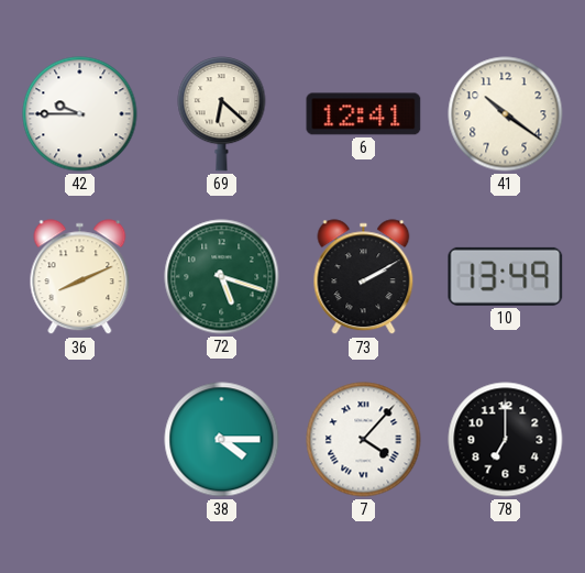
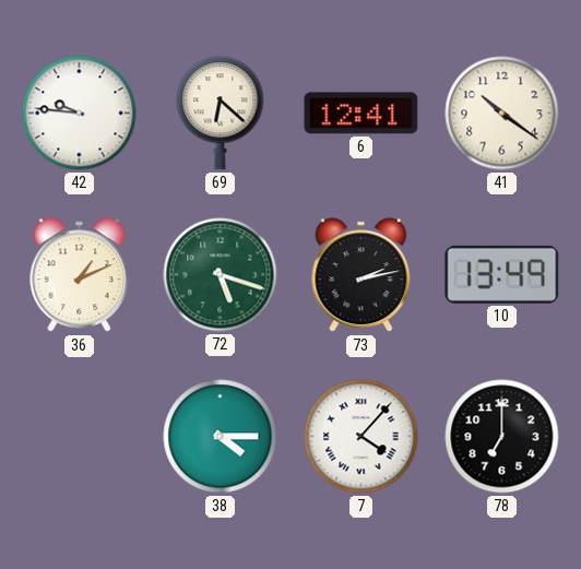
42: 9:45 -> 9:46 (80, 114)
36: 8:11 -> 1:11 (80, 275)
73: 2:10 -> 2:13 (361, 275)
